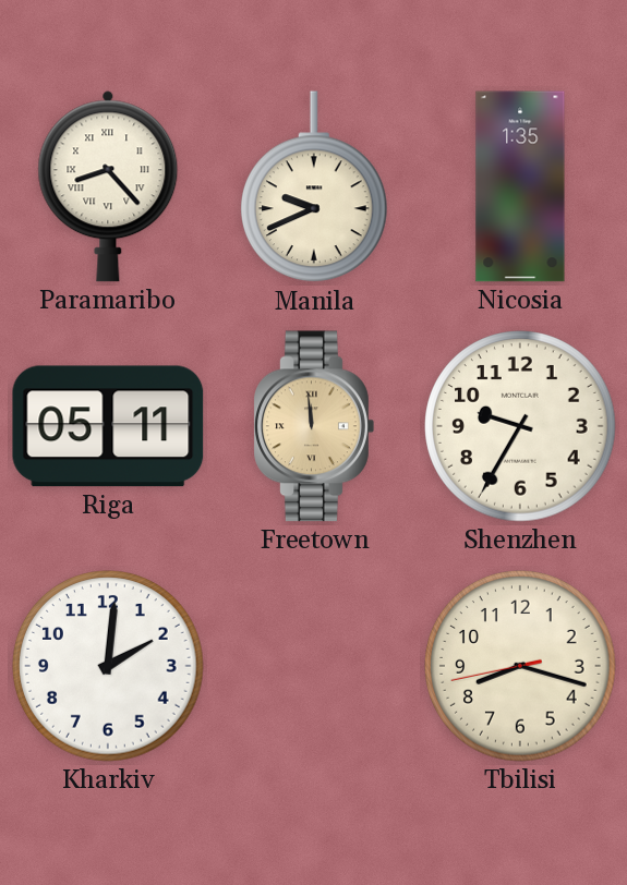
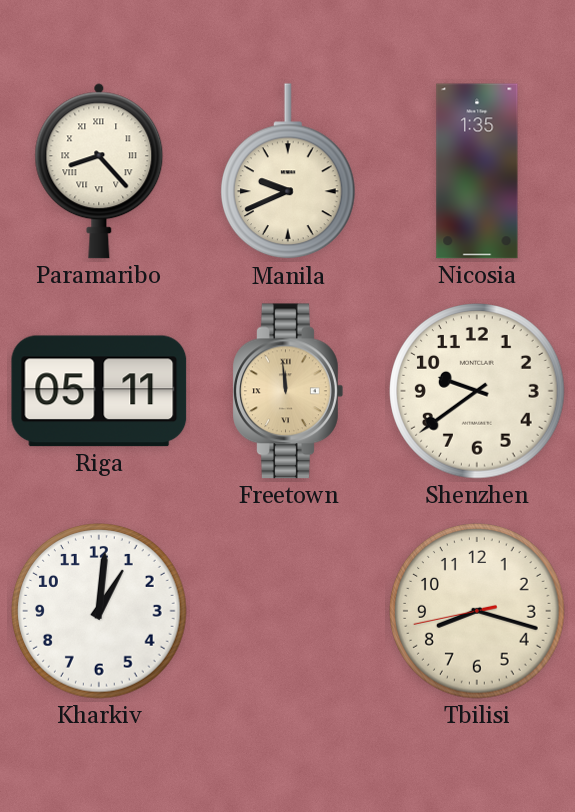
Shenzhen: 9:35 -> 9:39 (477, 391)
Kharkiv: 2:01 -> 1:01 (99, 611)
